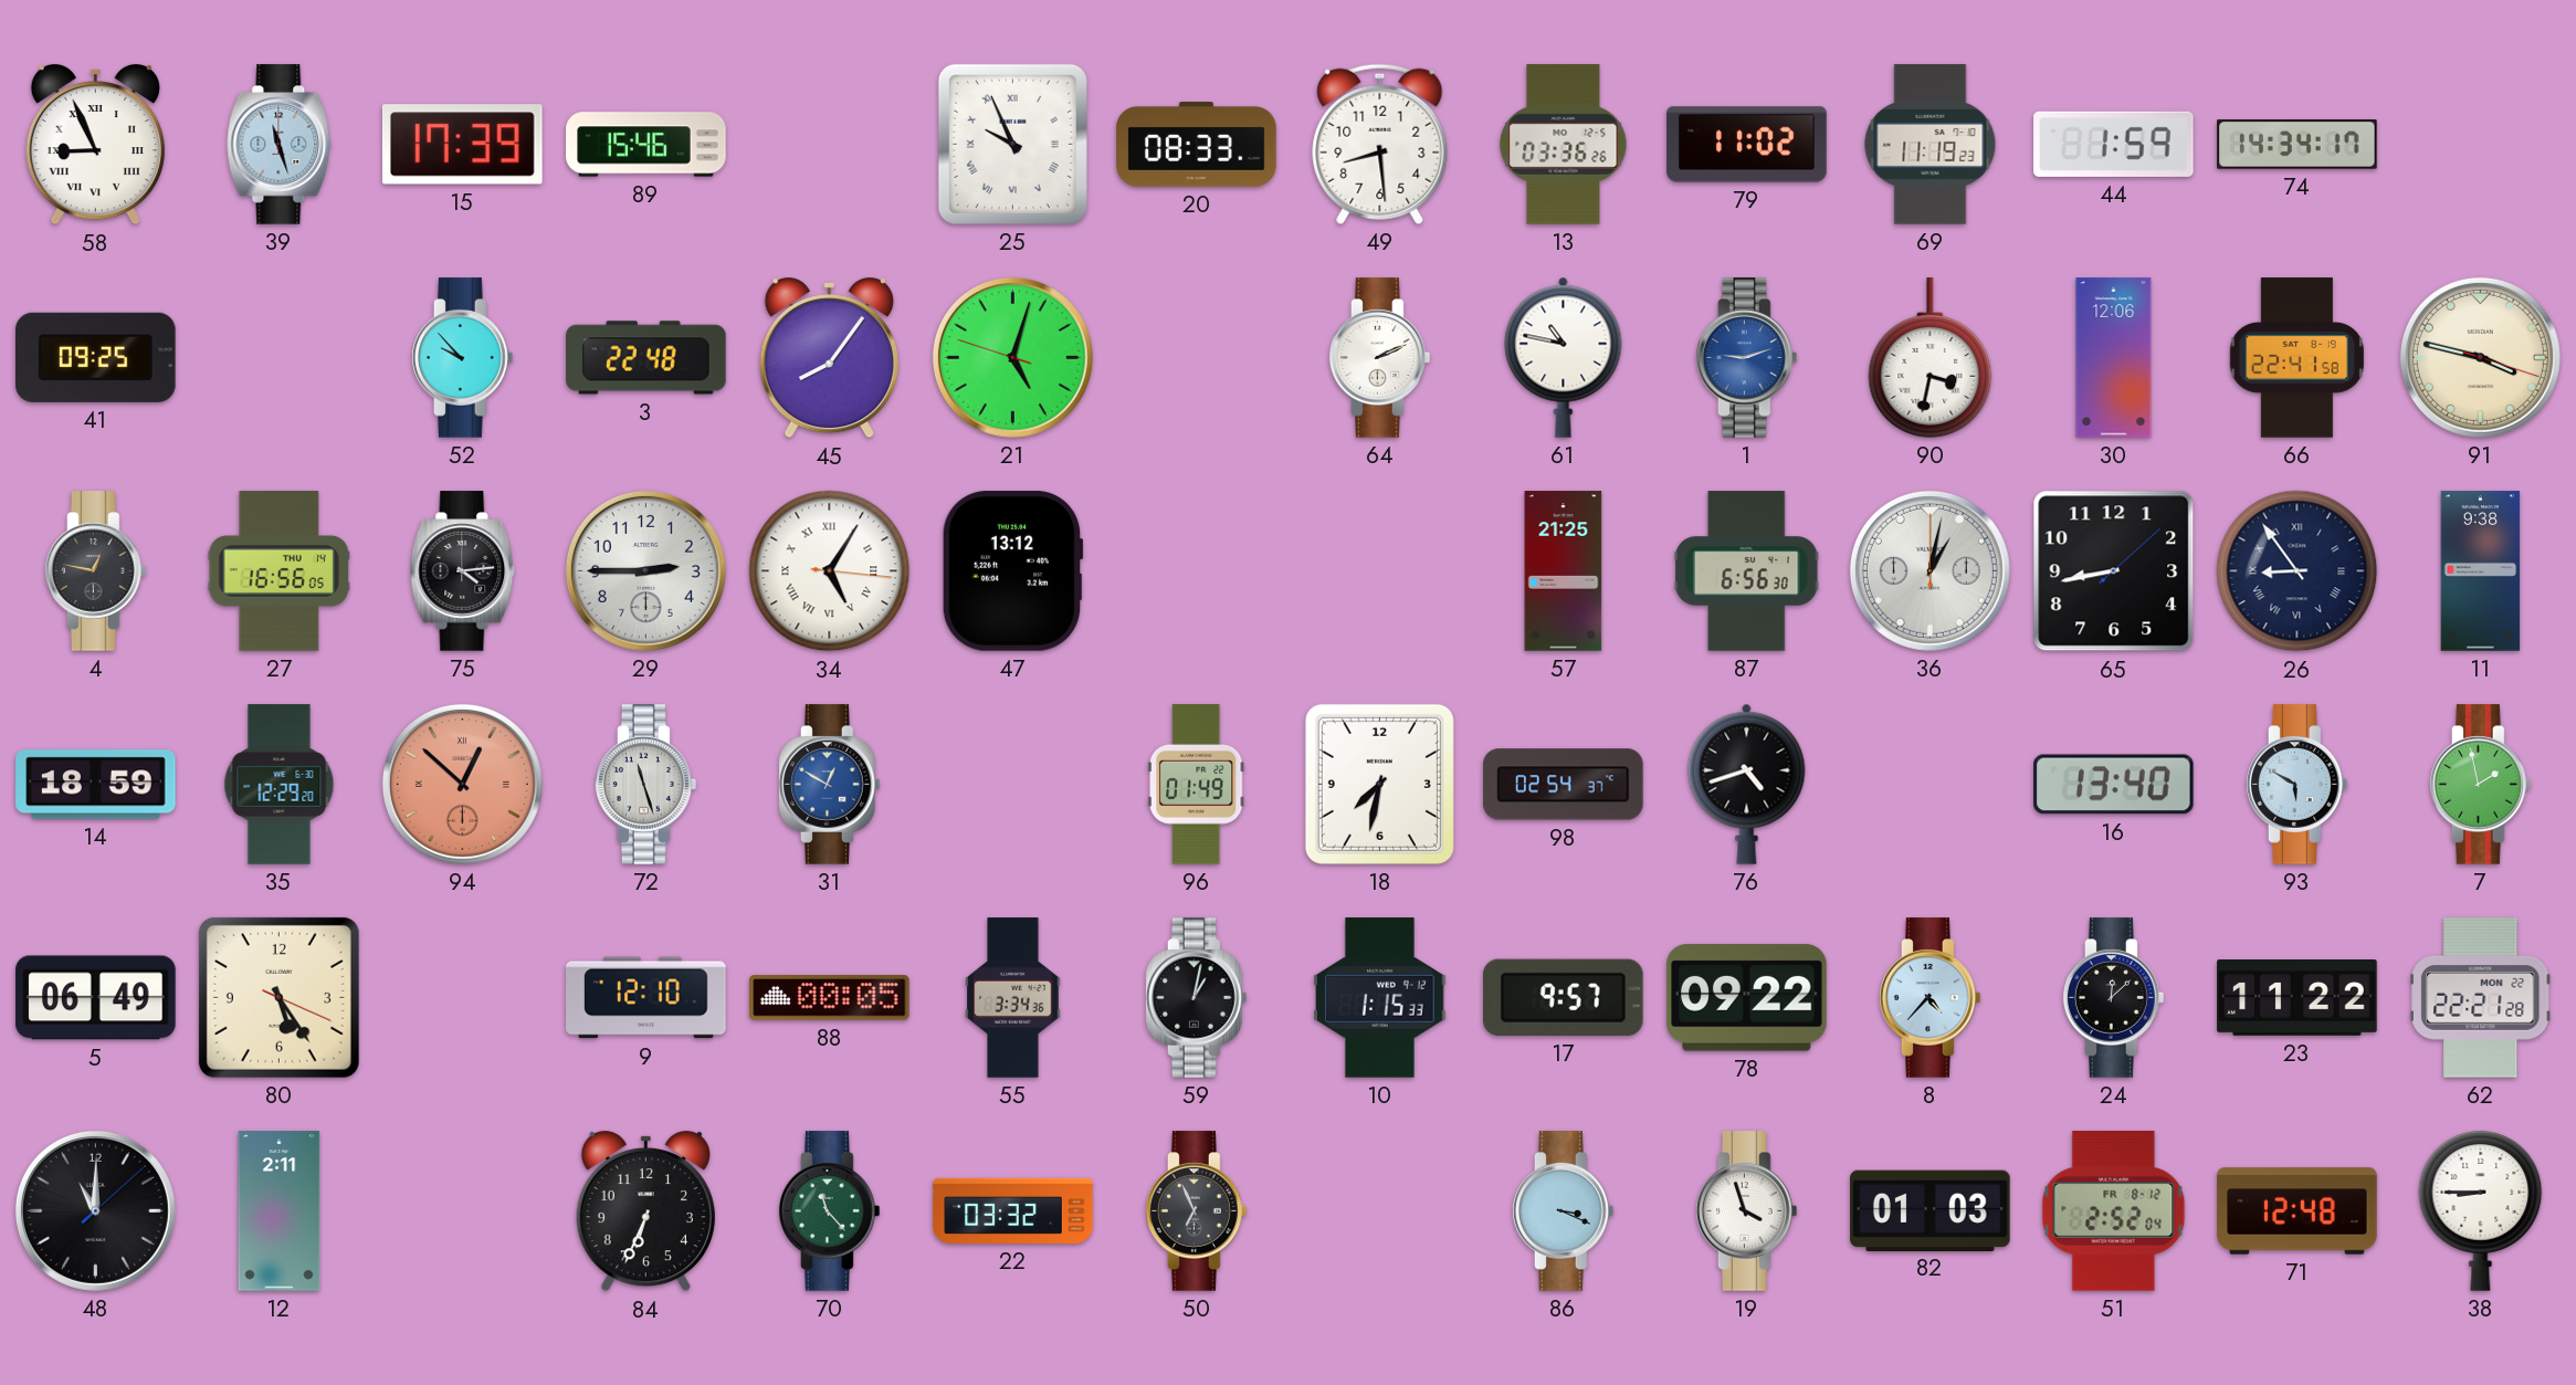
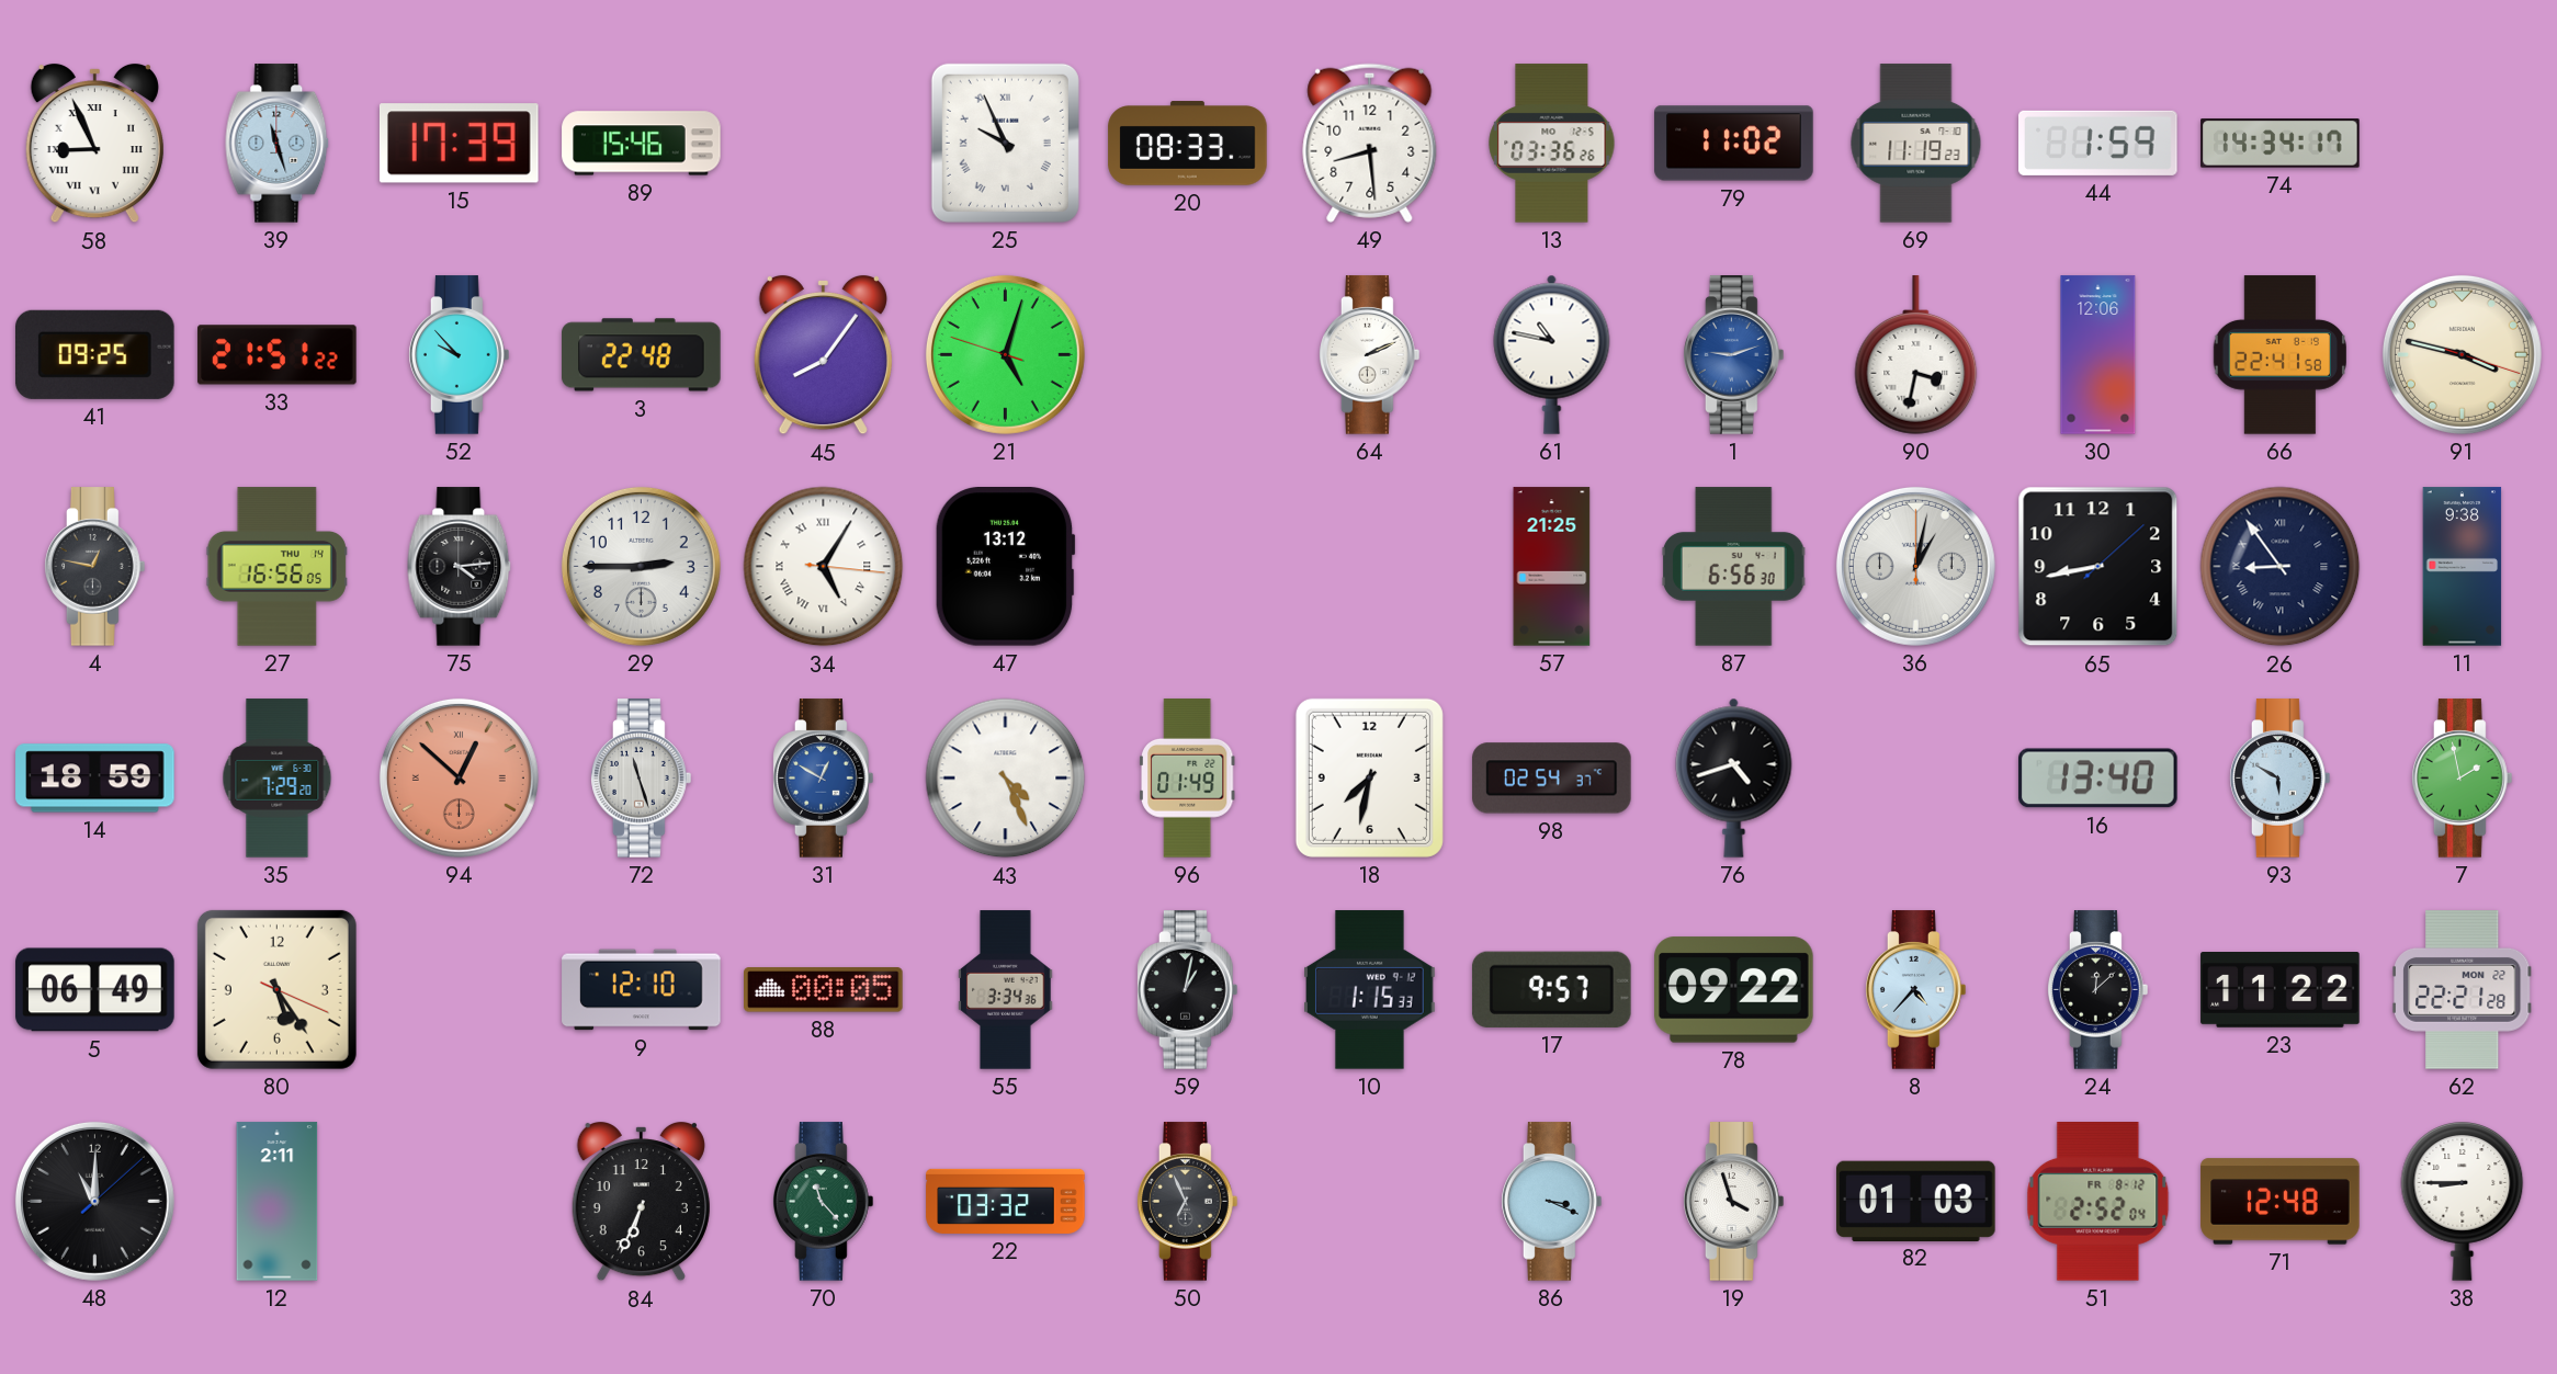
33: none -> 21:51 (278, 355)
35: 12:29 -> 7:29 (278, 779)
43: none -> 4:26 (1006, 779)
